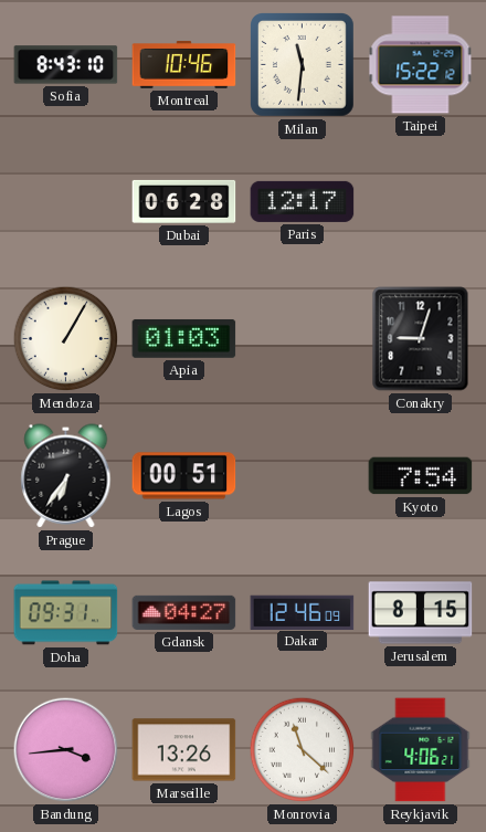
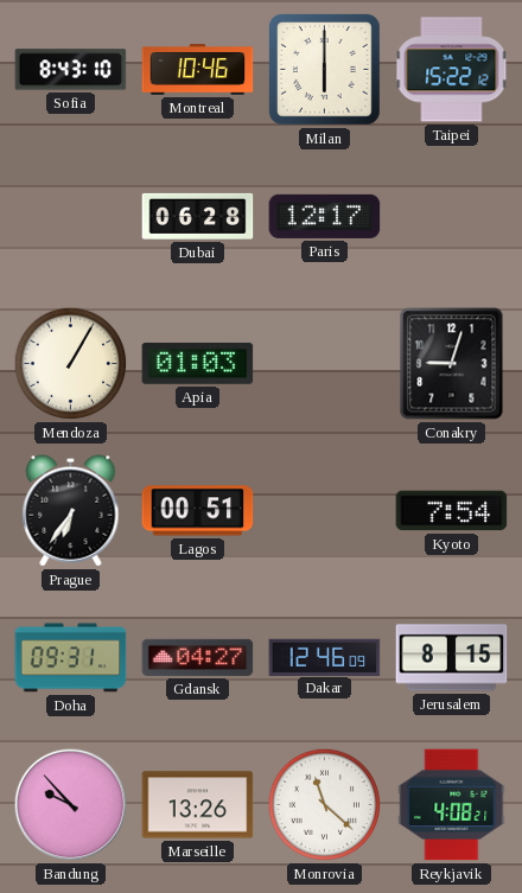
Milan: 11:31 -> 6:00 (325, 70)
Bandung: 3:44 -> 9:53 (71, 805)
Reykjavik: 4:06 -> 4:08 (452, 805)
